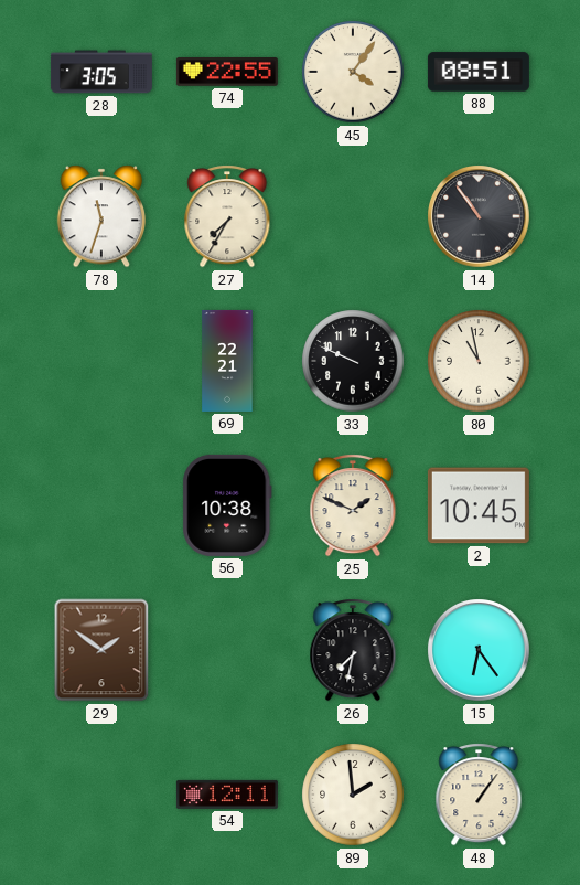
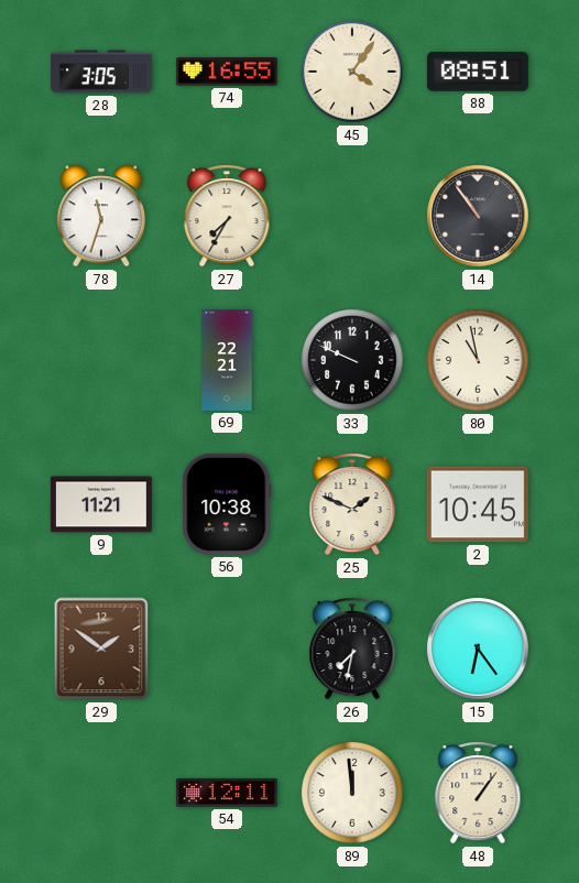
74: 22:55 -> 16:55 (227, 73)
9: none -> 11:21 (101, 504)
89: 1:59 -> 11:59 (352, 793)
